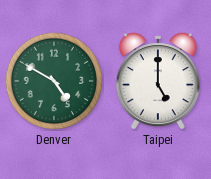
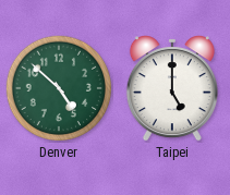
Denver: 4:50 -> 4:52 (59, 88)
